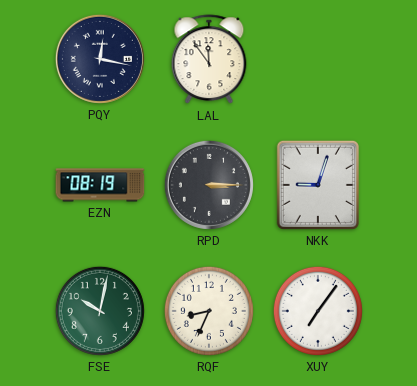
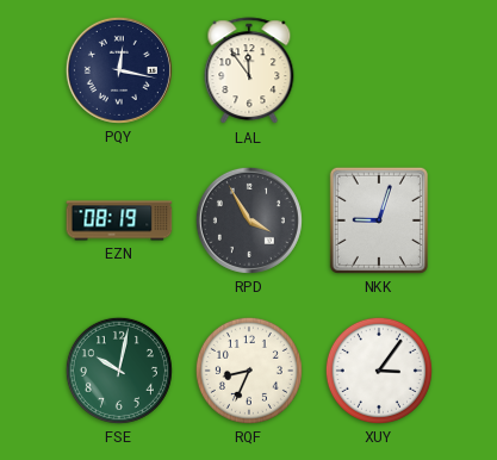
RPD: 3:15 -> 3:55 (249, 220)
XUY: 7:06 -> 3:06 (379, 371)
